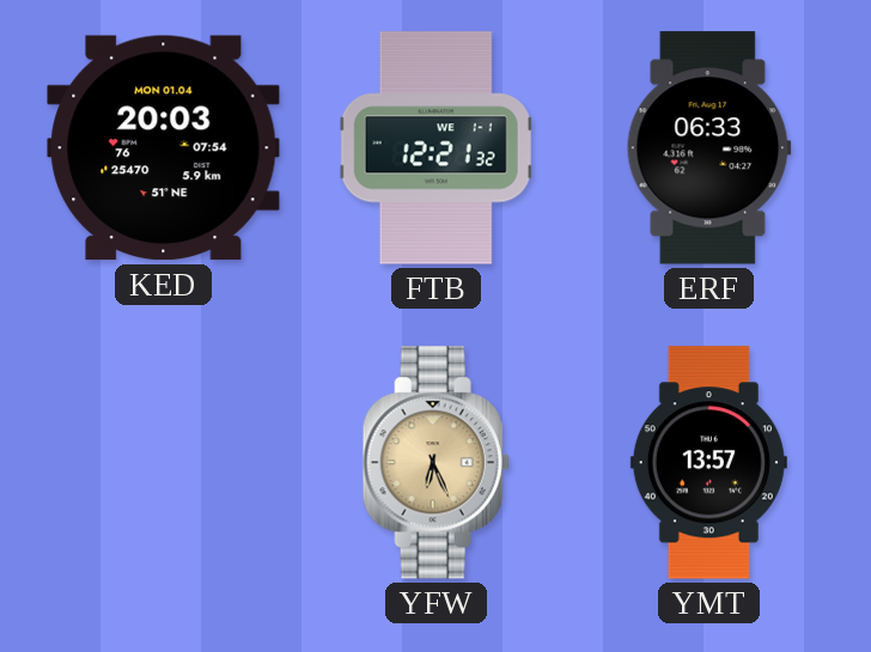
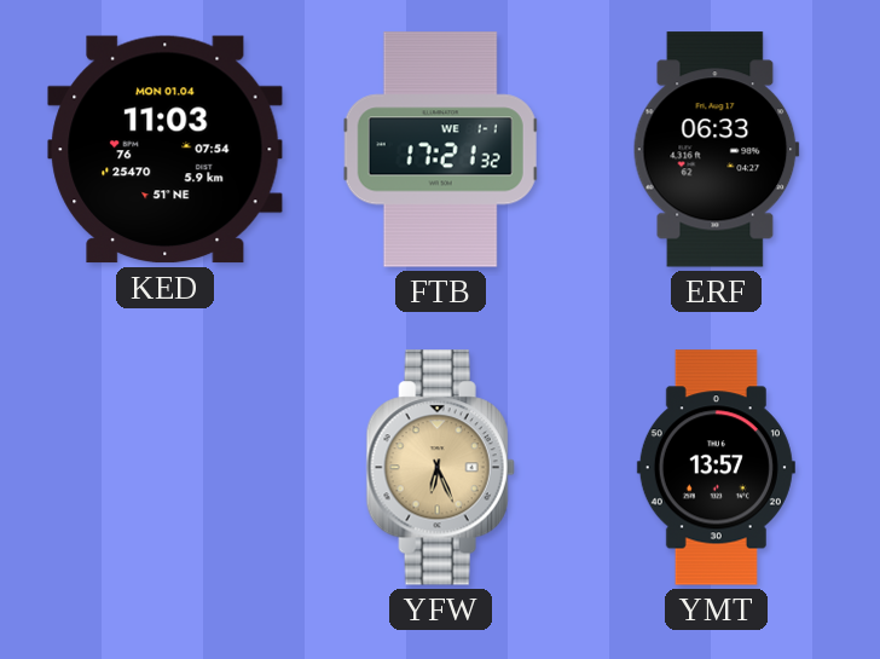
KED: 20:03 -> 11:03 (166, 150)
FTB: 12:21 -> 17:21 (441, 150)
